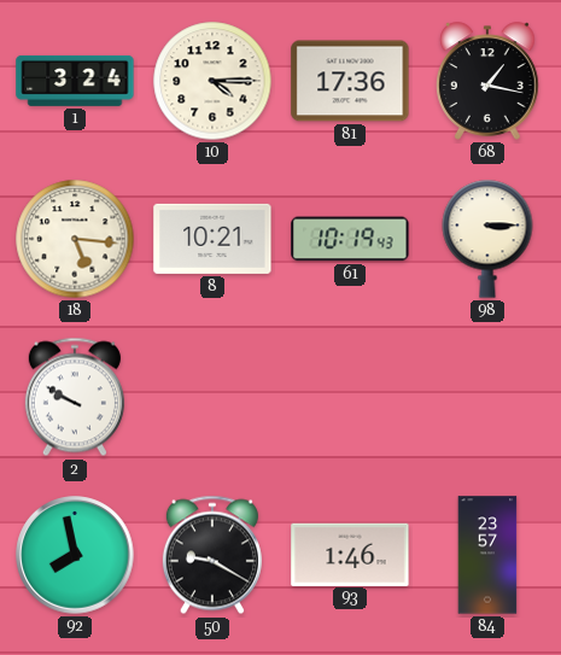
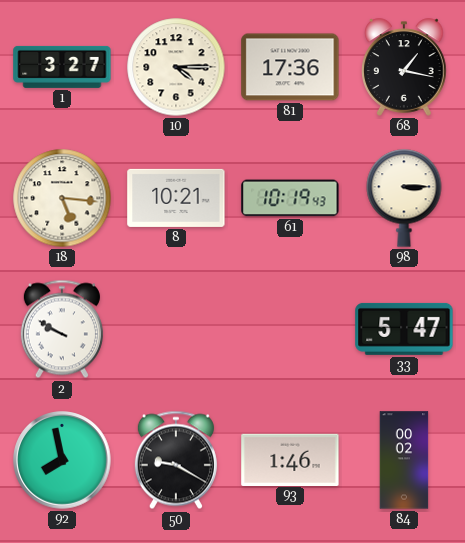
1: 3:24 -> 3:27 (62, 67)
33: none -> 5:47 (404, 329)
84: 23:57 -> 00:02 (404, 460)
